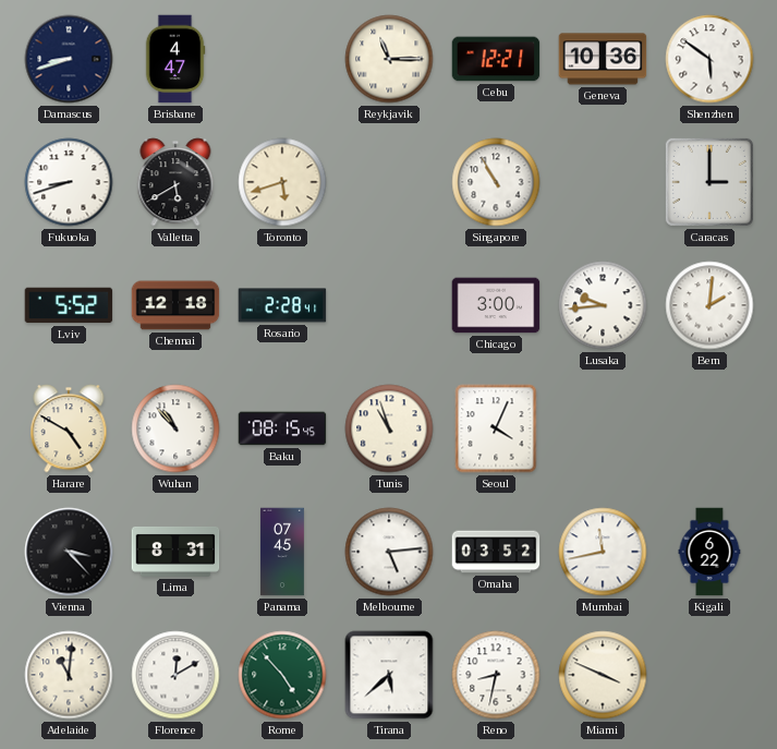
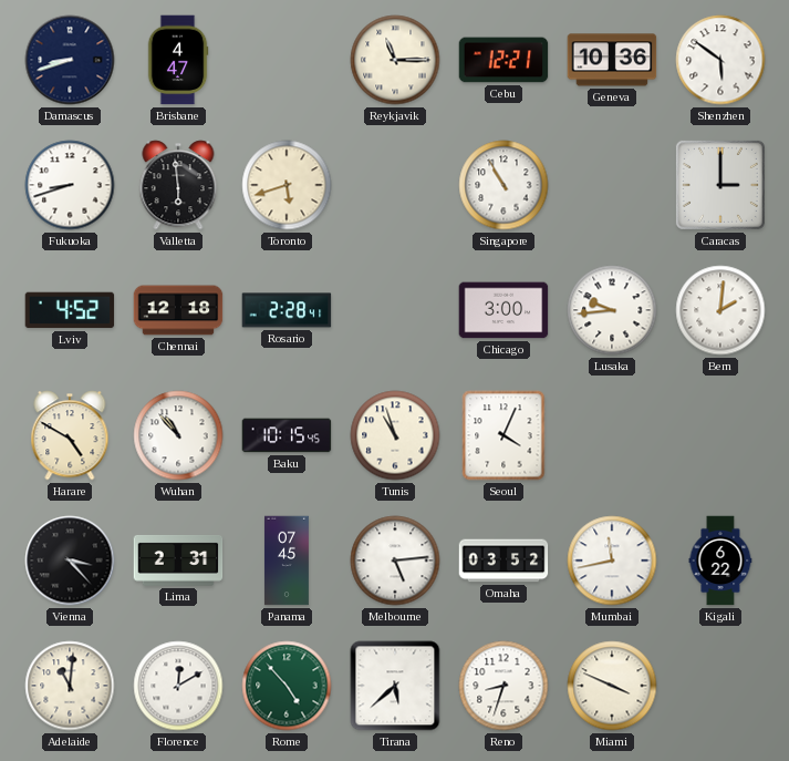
Valletta: 5:40 -> 5:59 (178, 185)
Lviv: 5:52 -> 4:52 (70, 310)
Baku: 08:15 -> 10:15 (287, 435)
Lima: 8:31 -> 2:31 (178, 561)
Reno: 8:32 -> 8:33 (503, 686)
